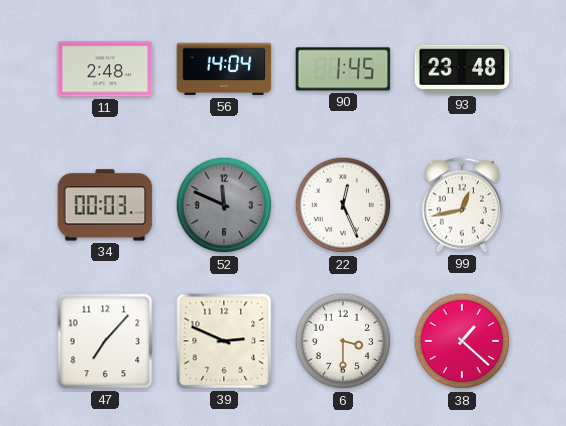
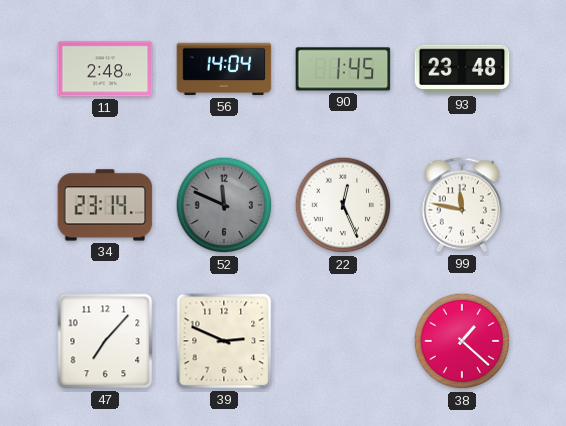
34: 00:03 -> 23:14 (105, 205)
99: 12:43 -> 11:47 (462, 205)
6: 3:30 -> none (343, 341)
